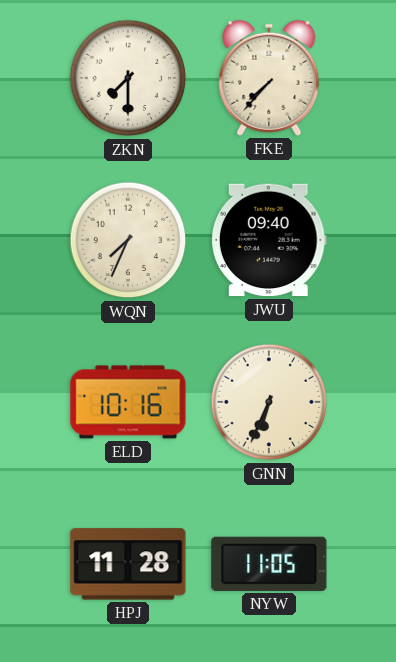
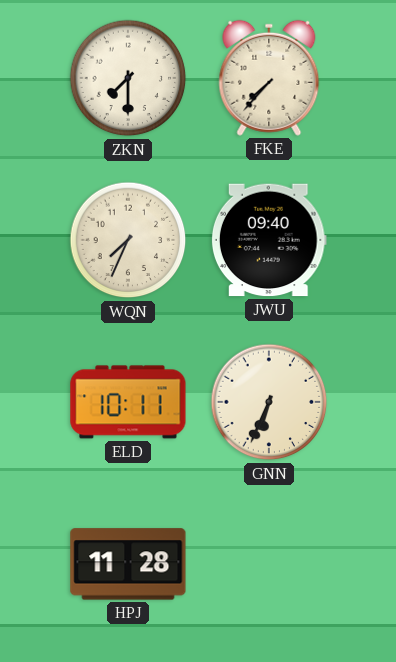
ELD: 10:16 -> 10:11 (128, 402)
NYW: 11:05 -> none (269, 564)
